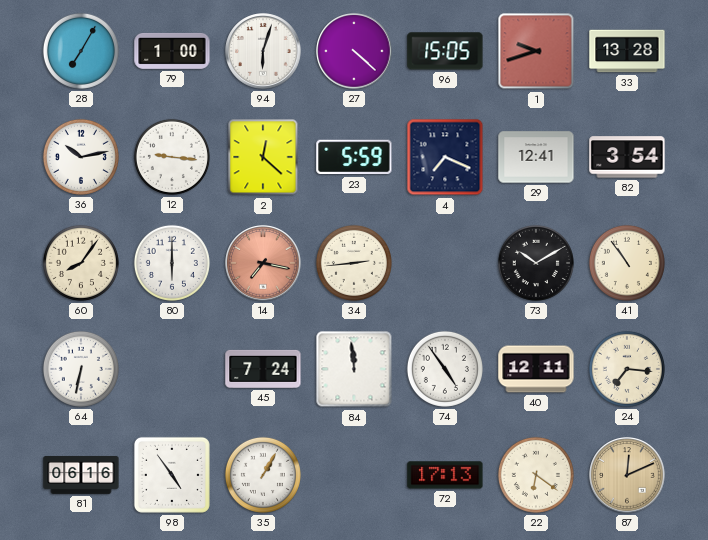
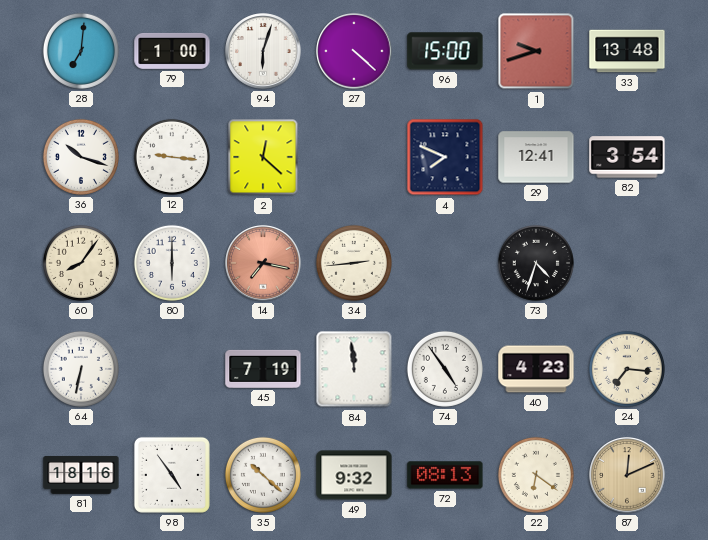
28: 7:05 -> 7:01 (81, 51)
96: 15:05 -> 15:00 (445, 51)
33: 13:28 -> 13:48 (627, 51)
36: 10:13 -> 10:18 (81, 157)
23: 5:59 -> none (354, 157)
4: 7:19 -> 7:49 (445, 157)
73: 10:10 -> 4:33 (536, 263)
41: 10:54 -> none (627, 263)
45: 7:24 -> 7:19 (263, 369)
40: 12:11 -> 4:23 (536, 369)
81: 06:16 -> 18:16 (81, 475)
35: 1:05 -> 10:22 (263, 475)
49: none -> 9:32 (354, 475)
72: 17:13 -> 08:13 (445, 475)
